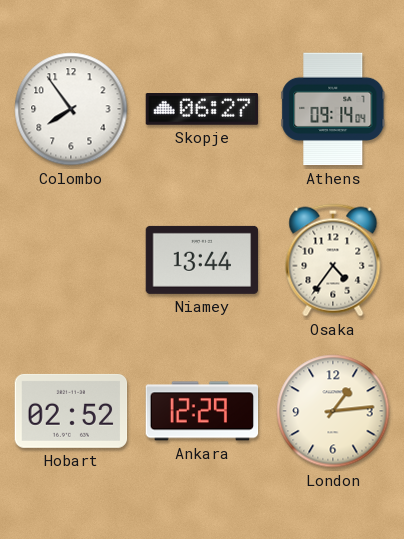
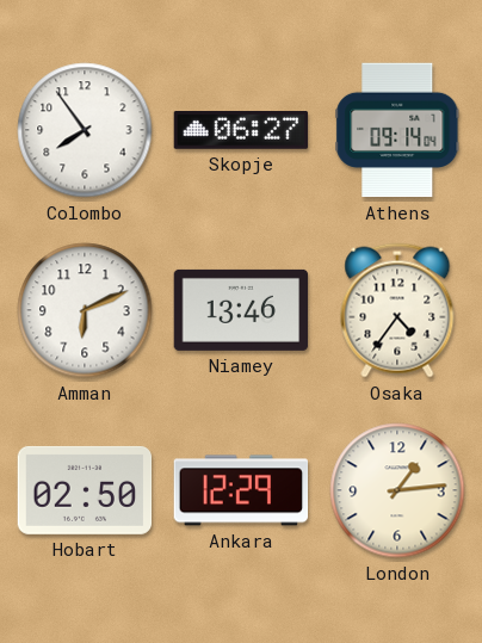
Amman: none -> 6:11 (85, 310)
Niamey: 13:44 -> 13:46 (241, 310)
Hobart: 02:52 -> 02:50 (85, 490)
